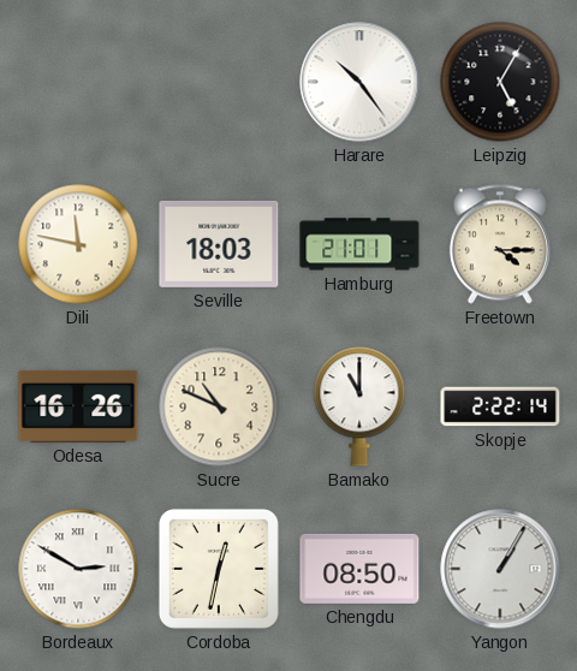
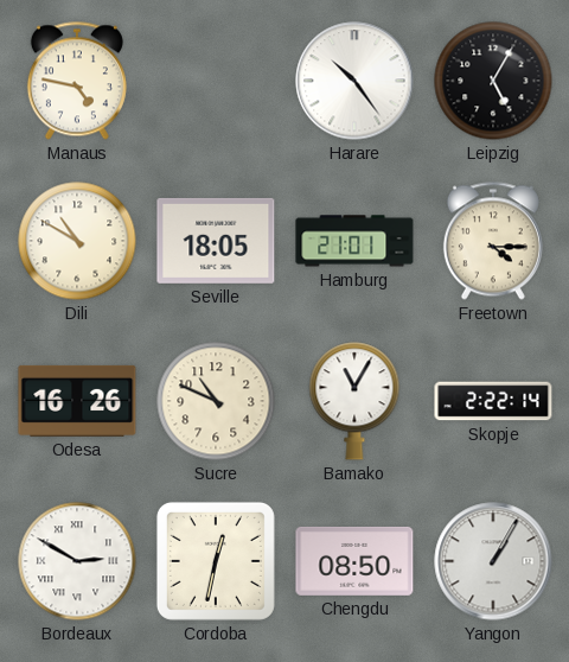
Manaus: none -> 4:47 (77, 81)
Dili: 11:47 -> 10:50 (77, 241)
Seville: 18:03 -> 18:05 (216, 241)
Bamako: 11:00 -> 11:05 (354, 401)
